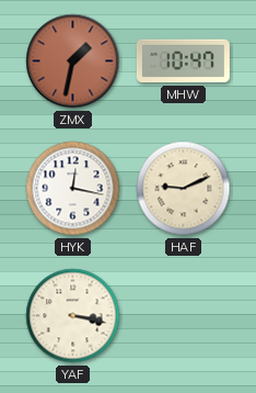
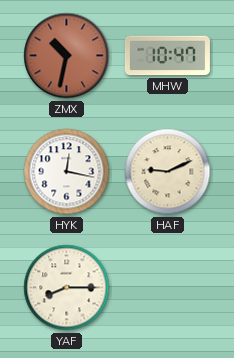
ZMX: 1:32 -> 10:32 (67, 56)
YAF: 3:17 -> 8:15 (67, 288)
